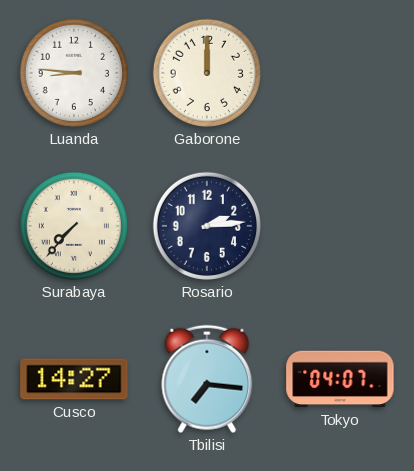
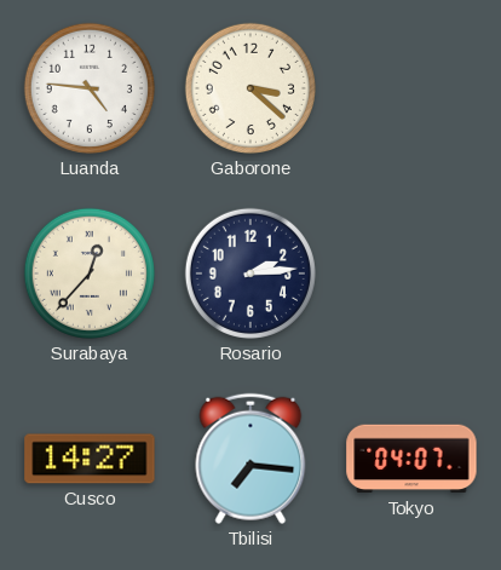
Luanda: 8:46 -> 4:46 (90, 88)
Gaborone: 12:00 -> 3:22 (250, 88)
Surabaya: 7:37 -> 12:37 (90, 274)
